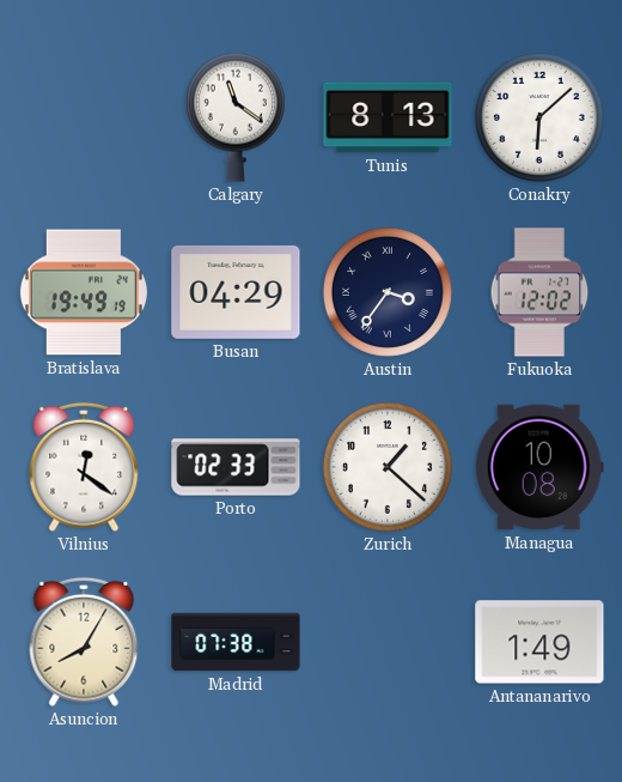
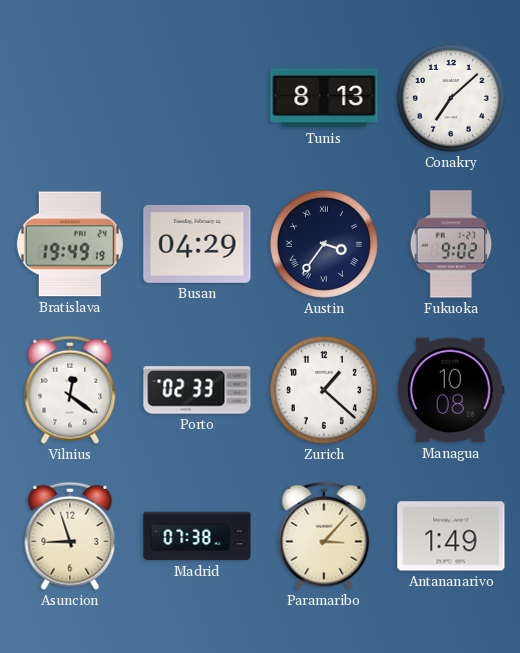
Calgary: 11:21 -> none (236, 117)
Conakry: 6:08 -> 7:08 (451, 98)
Fukuoka: 12:02 -> 9:02 (451, 244)
Asuncion: 8:05 -> 8:57 (70, 536)
Paramaribo: none -> 3:07 (324, 536)
